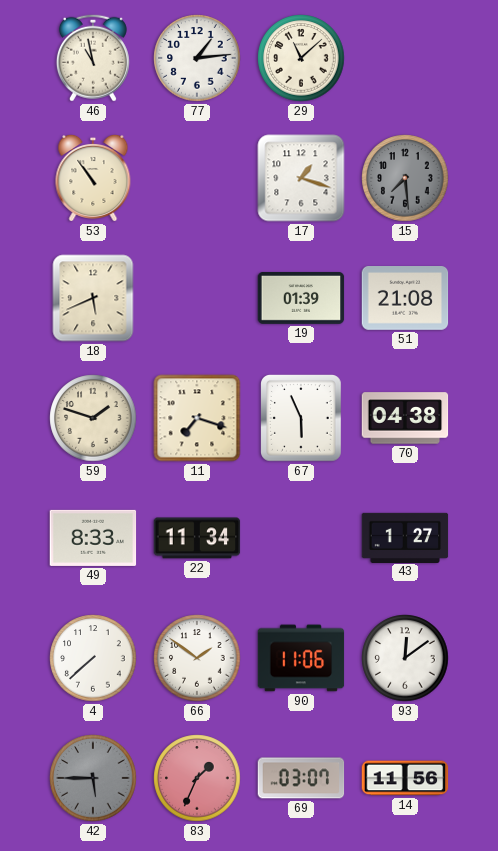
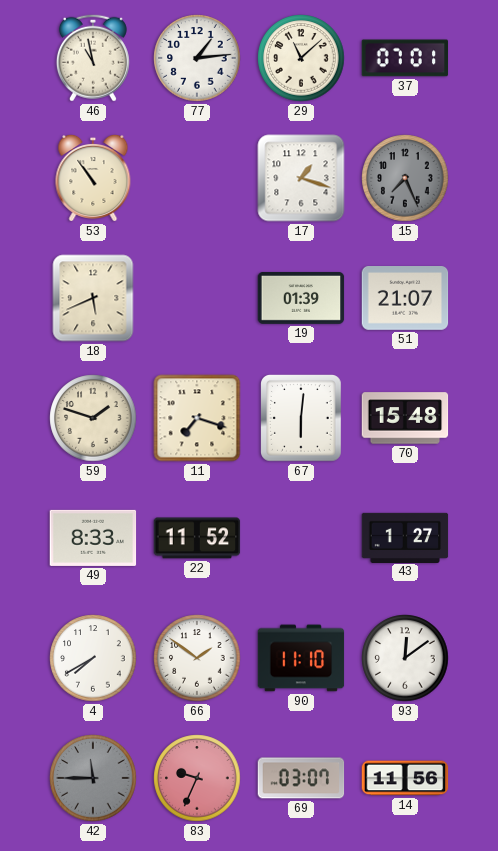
37: none -> 07:01 (405, 58)
15: 7:29 -> 7:26 (405, 178)
51: 21:08 -> 21:07 (405, 299)
67: 5:56 -> 6:01 (302, 419)
70: 04:38 -> 15:48 (405, 418)
22: 11:34 -> 11:52 (197, 538)
4: 7:38 -> 7:40 (93, 658)
90: 11:06 -> 11:10 (301, 658)
42: 5:45 -> 11:45 (93, 778)
83: 1:34 -> 9:34 (197, 778)
